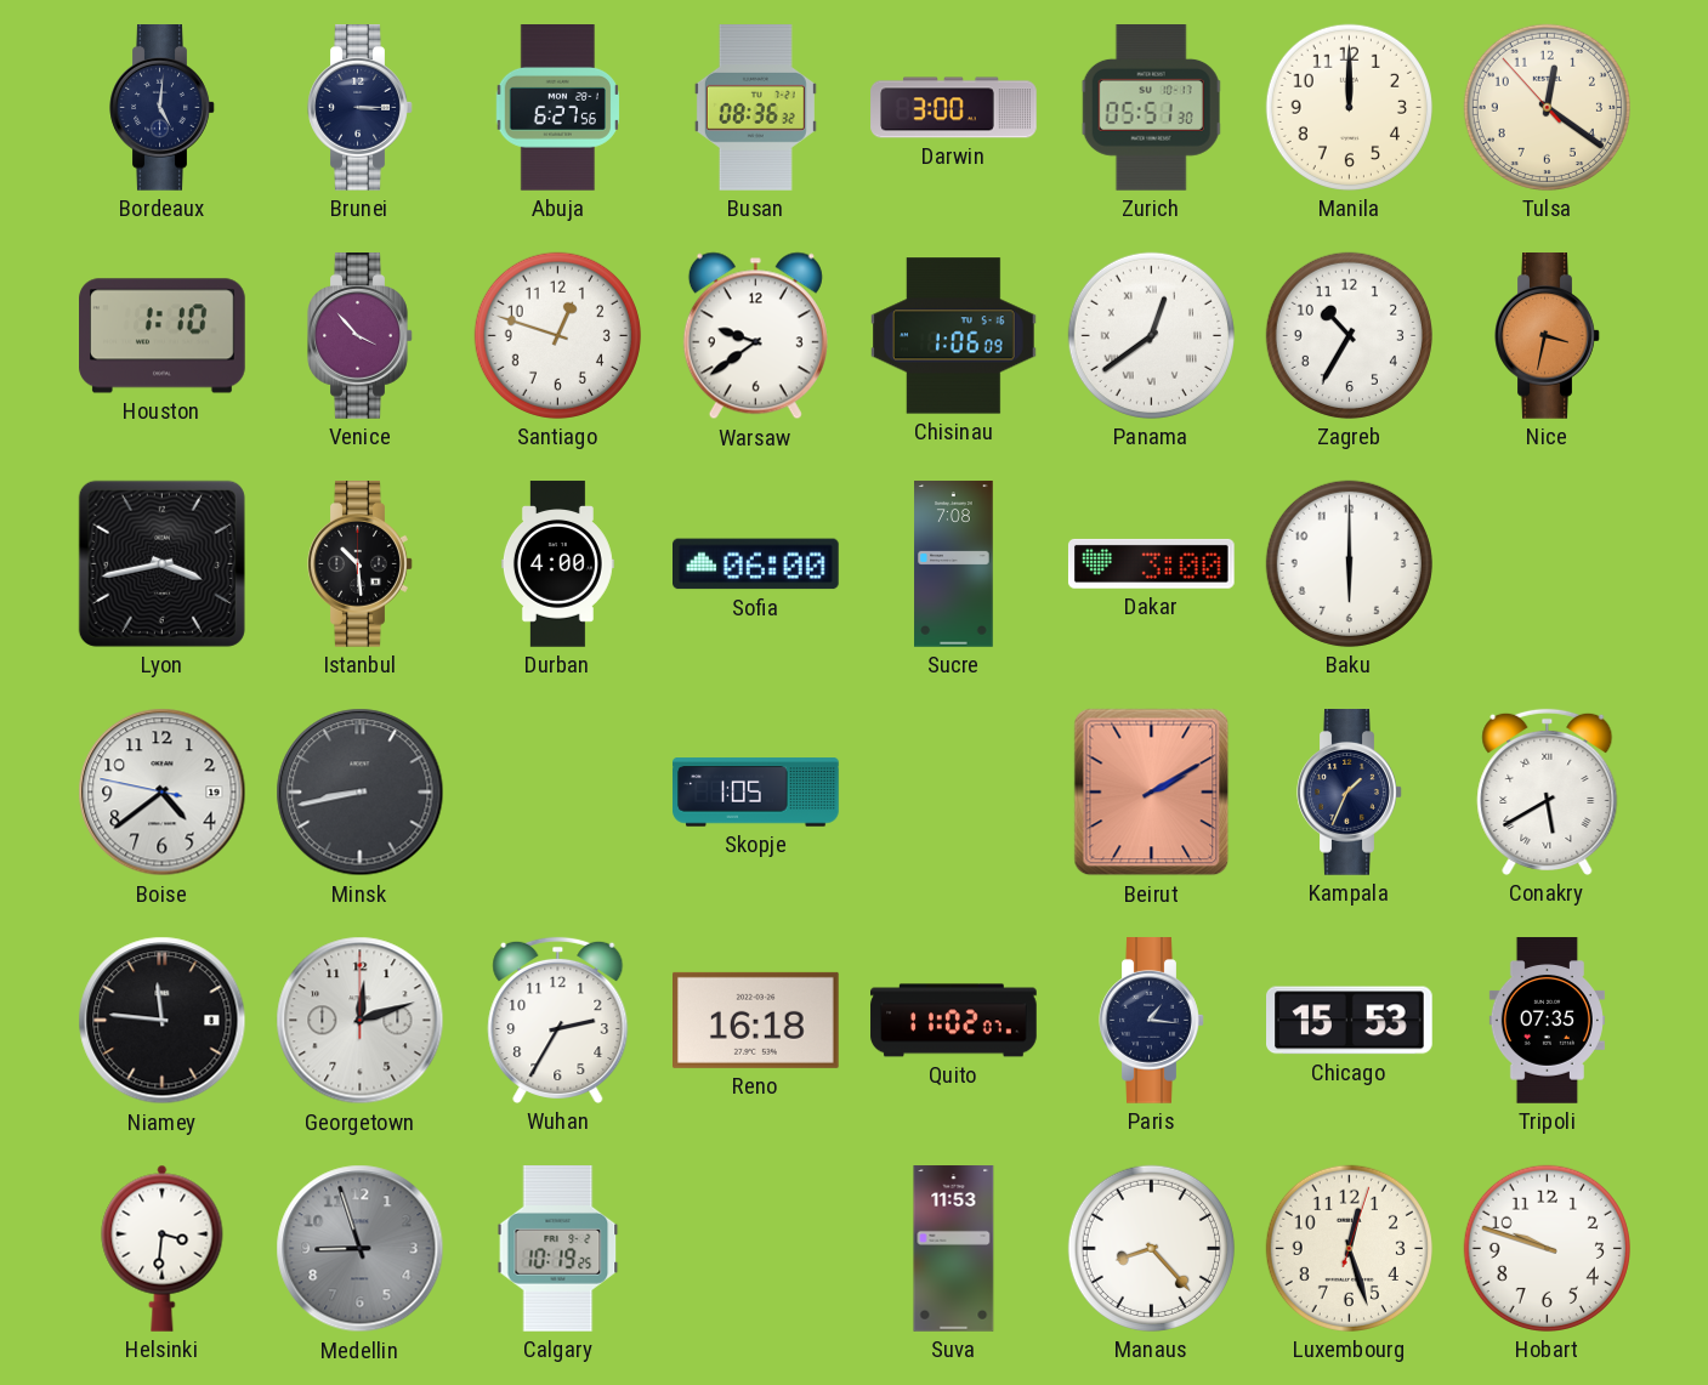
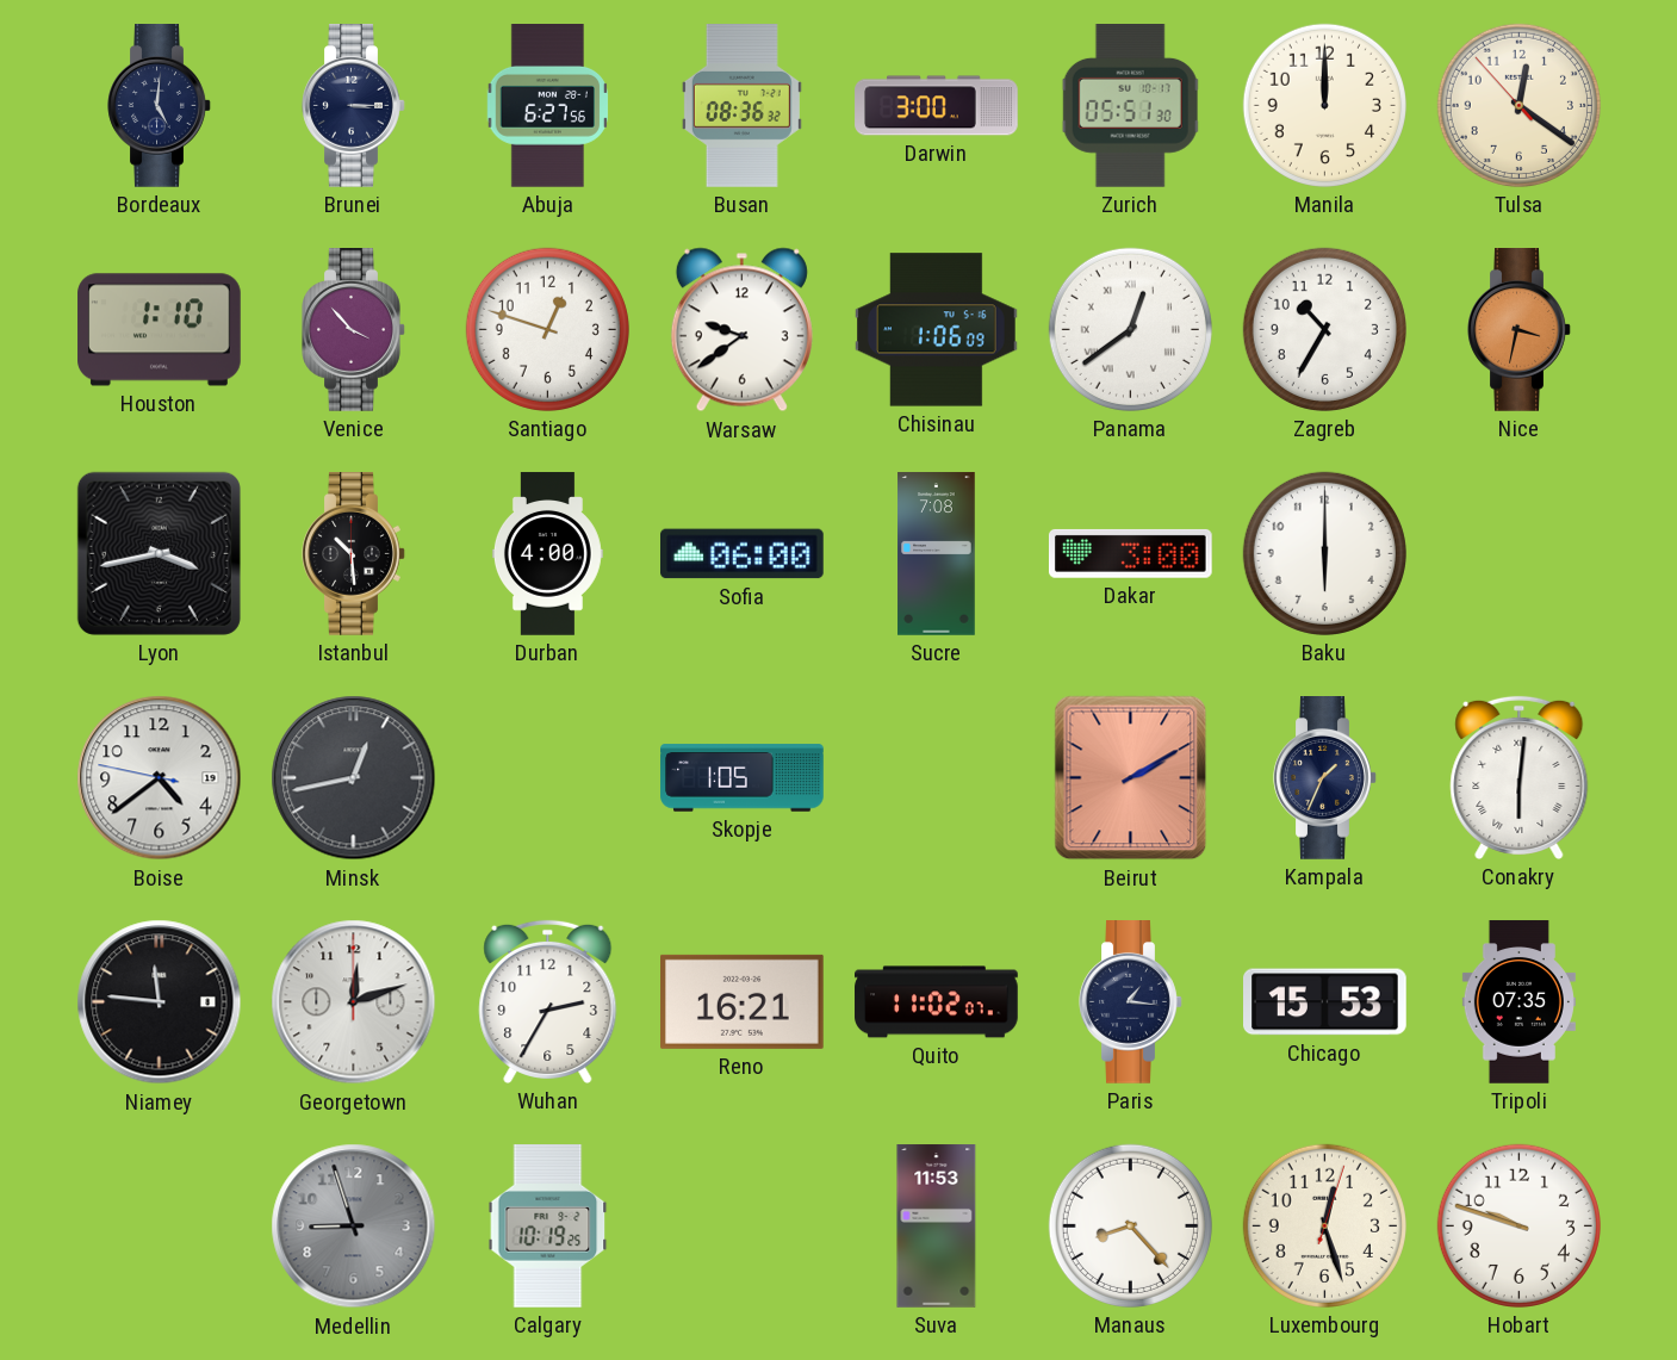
Minsk: 8:43 -> 12:43 (354, 778)
Conakry: 5:40 -> 6:01 (1520, 777)
Reno: 16:18 -> 16:21 (743, 1001)
Helsinki: 3:31 -> none (163, 1248)
